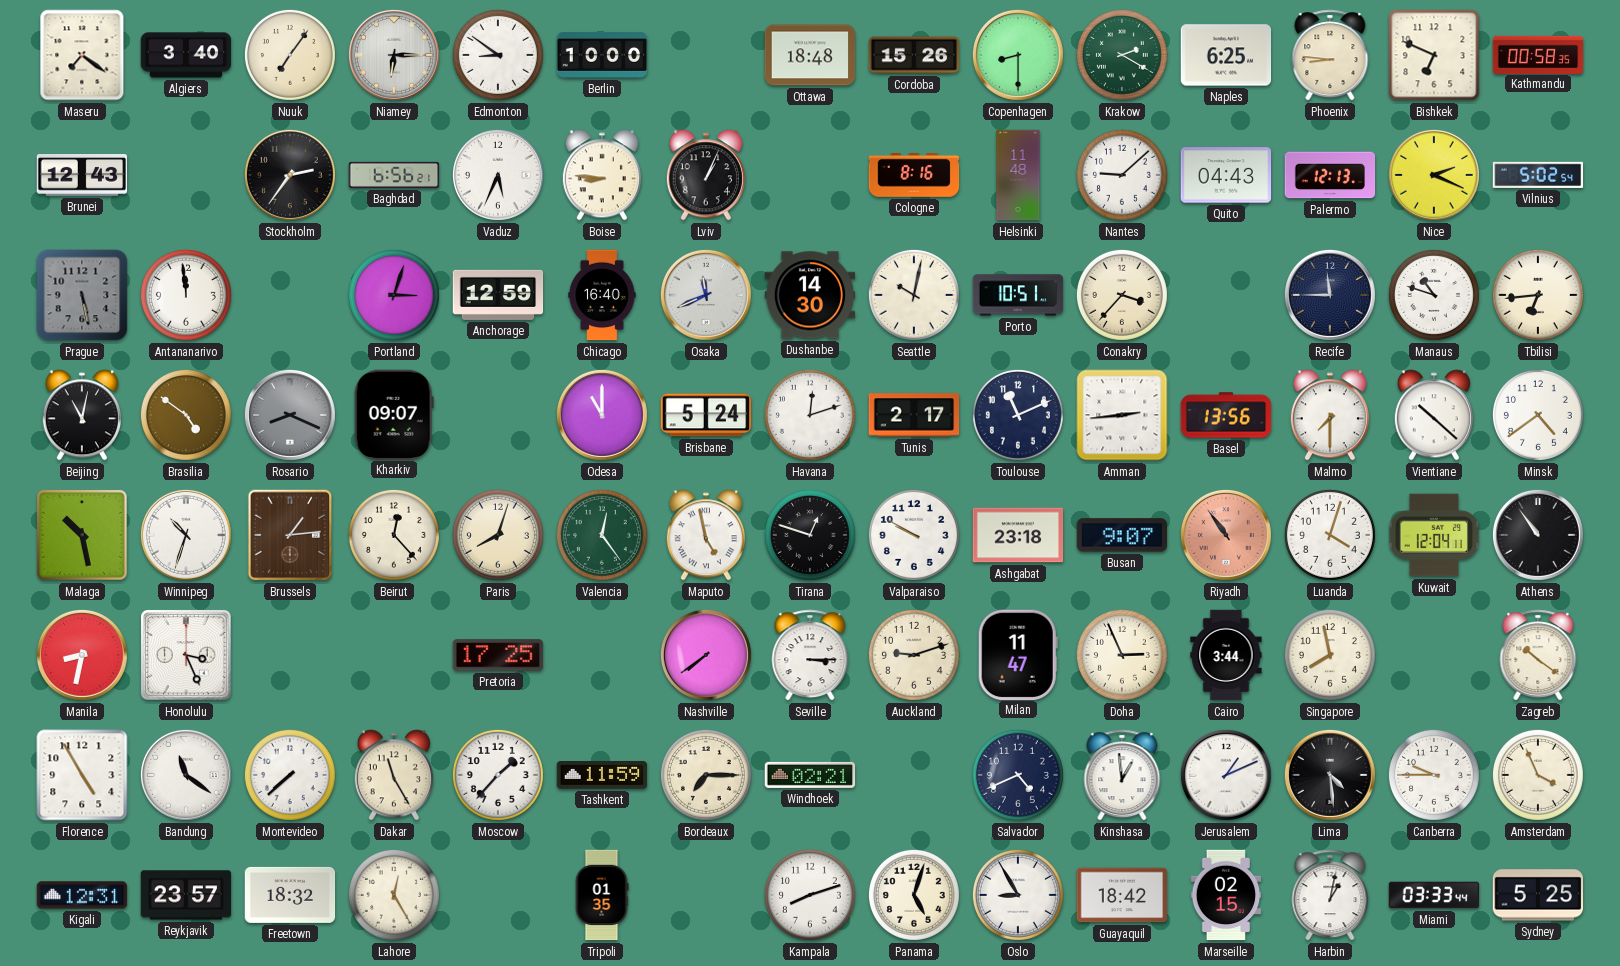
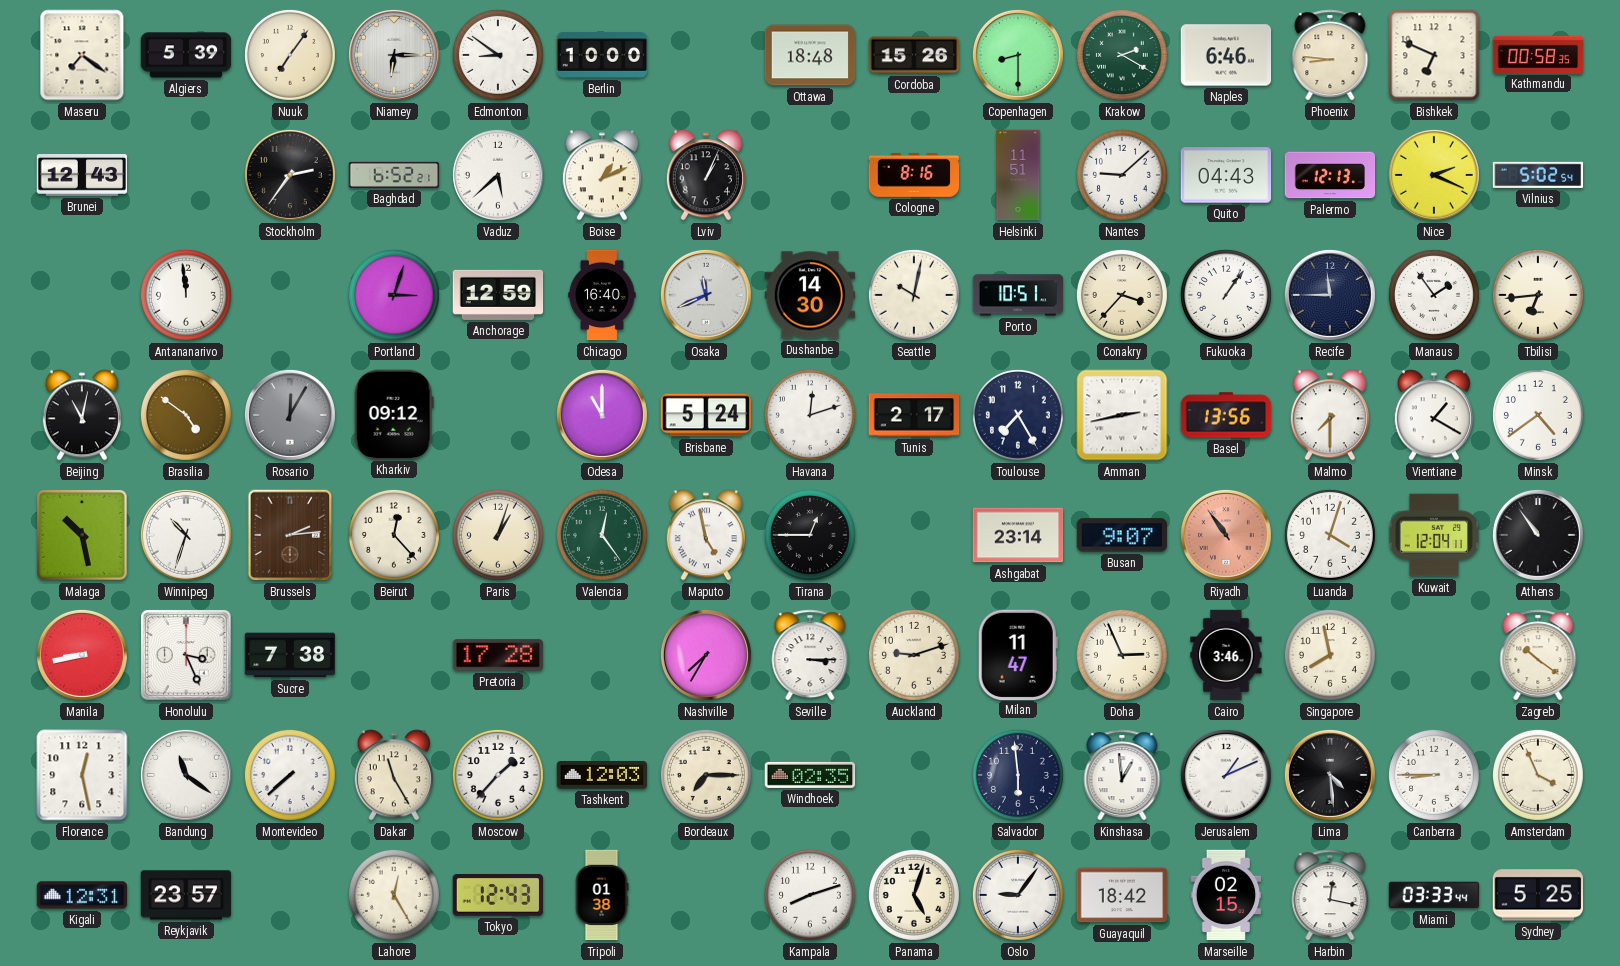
Algiers: 3:40 -> 5:39 (186, 55)
Naples: 6:25 -> 6:46 (1226, 55)
Baghdad: 6:56 -> 6:52 (394, 175)
Vaduz: 5:34 -> 5:38 (498, 175)
Boise: 8:46 -> 1:11 (602, 175)
Helsinki: 11:48 -> 11:51 (1018, 175)
Prague: 5:28 -> none (82, 295)
Fukuoka: none -> 1:06 (1226, 295)
Manaus: 10:48 -> 1:54 (1434, 295)
Rosario: 8:19 -> 12:05 (290, 415)
Kharkiv: 09:07 -> 09:12 (394, 414)
Toulouse: 11:11 -> 7:25 (1018, 415)
Amman: 2:44 -> 2:43 (1122, 415)
Vientiane: 10:22 -> 1:20 (1434, 415)
Brussels: 1:14 -> 2:14 (290, 535)
Paris: 8:03 -> 1:03 (498, 535)
Tirana: 12:48 -> 12:45 (810, 535)
Valparaiso: 9:50 -> none (914, 535)
Ashgabat: 23:18 -> 23:14 (1018, 535)
Manila: 8:32 -> 8:43 (82, 655)
Sucre: none -> 7:38 (290, 655)
Pretoria: 17:25 -> 17:28 (498, 655)
Nashville: 7:39 -> 7:35 (706, 655)
Cairo: 3:44 -> 3:46 (1226, 655)
Florence: 4:55 -> 12:28 (82, 775)
Tashkent: 11:59 -> 12:03 (602, 776)
Windhoek: 02:21 -> 02:35 (810, 775)
Salvador: 4:41 -> 5:59 (1018, 775)
Canberra: 9:45 -> 8:45 (1434, 775)
Freetown: 18:32 -> none (290, 895)
Tokyo: none -> 12:43 (498, 895)
Tripoli: 01:35 -> 01:38 (602, 895)
Oslo: 8:55 -> 9:06 (1018, 895)
Harbin: 1:02 -> 12:17 (1330, 895)
